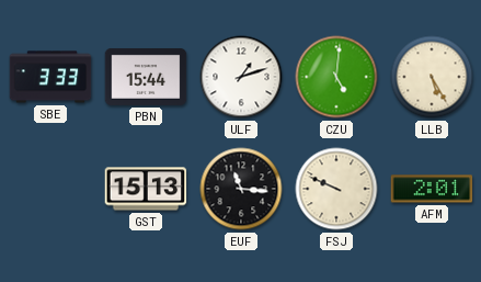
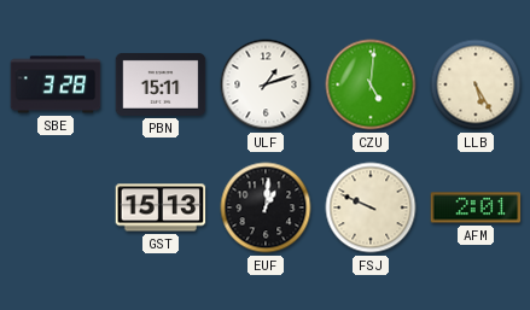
SBE: 3:33 -> 3:28 (56, 84)
PBN: 15:44 -> 15:11 (161, 84)
EUF: 11:16 -> 1:01 (266, 207)
